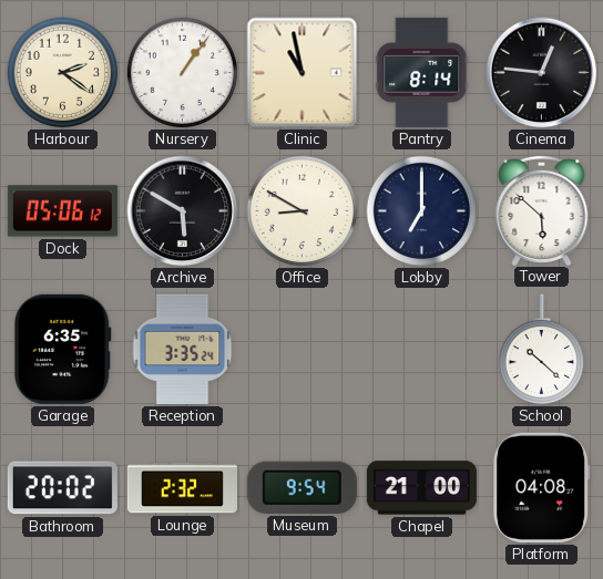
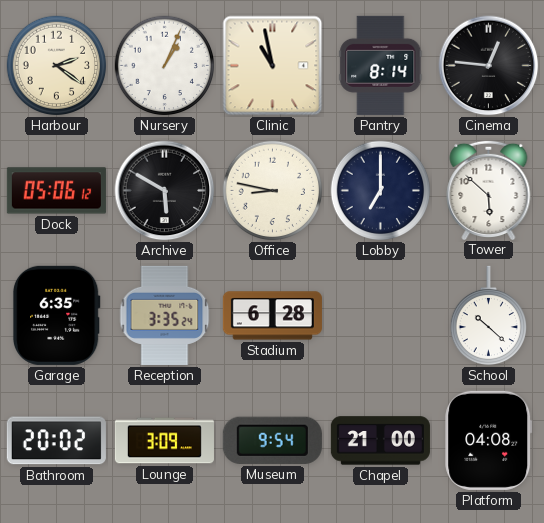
Nursery: 1:06 -> 1:04 (165, 66)
Office: 8:50 -> 8:47 (273, 191)
Stadium: none -> 6:28 (272, 316)
Lounge: 2:32 -> 3:09 (164, 441)
